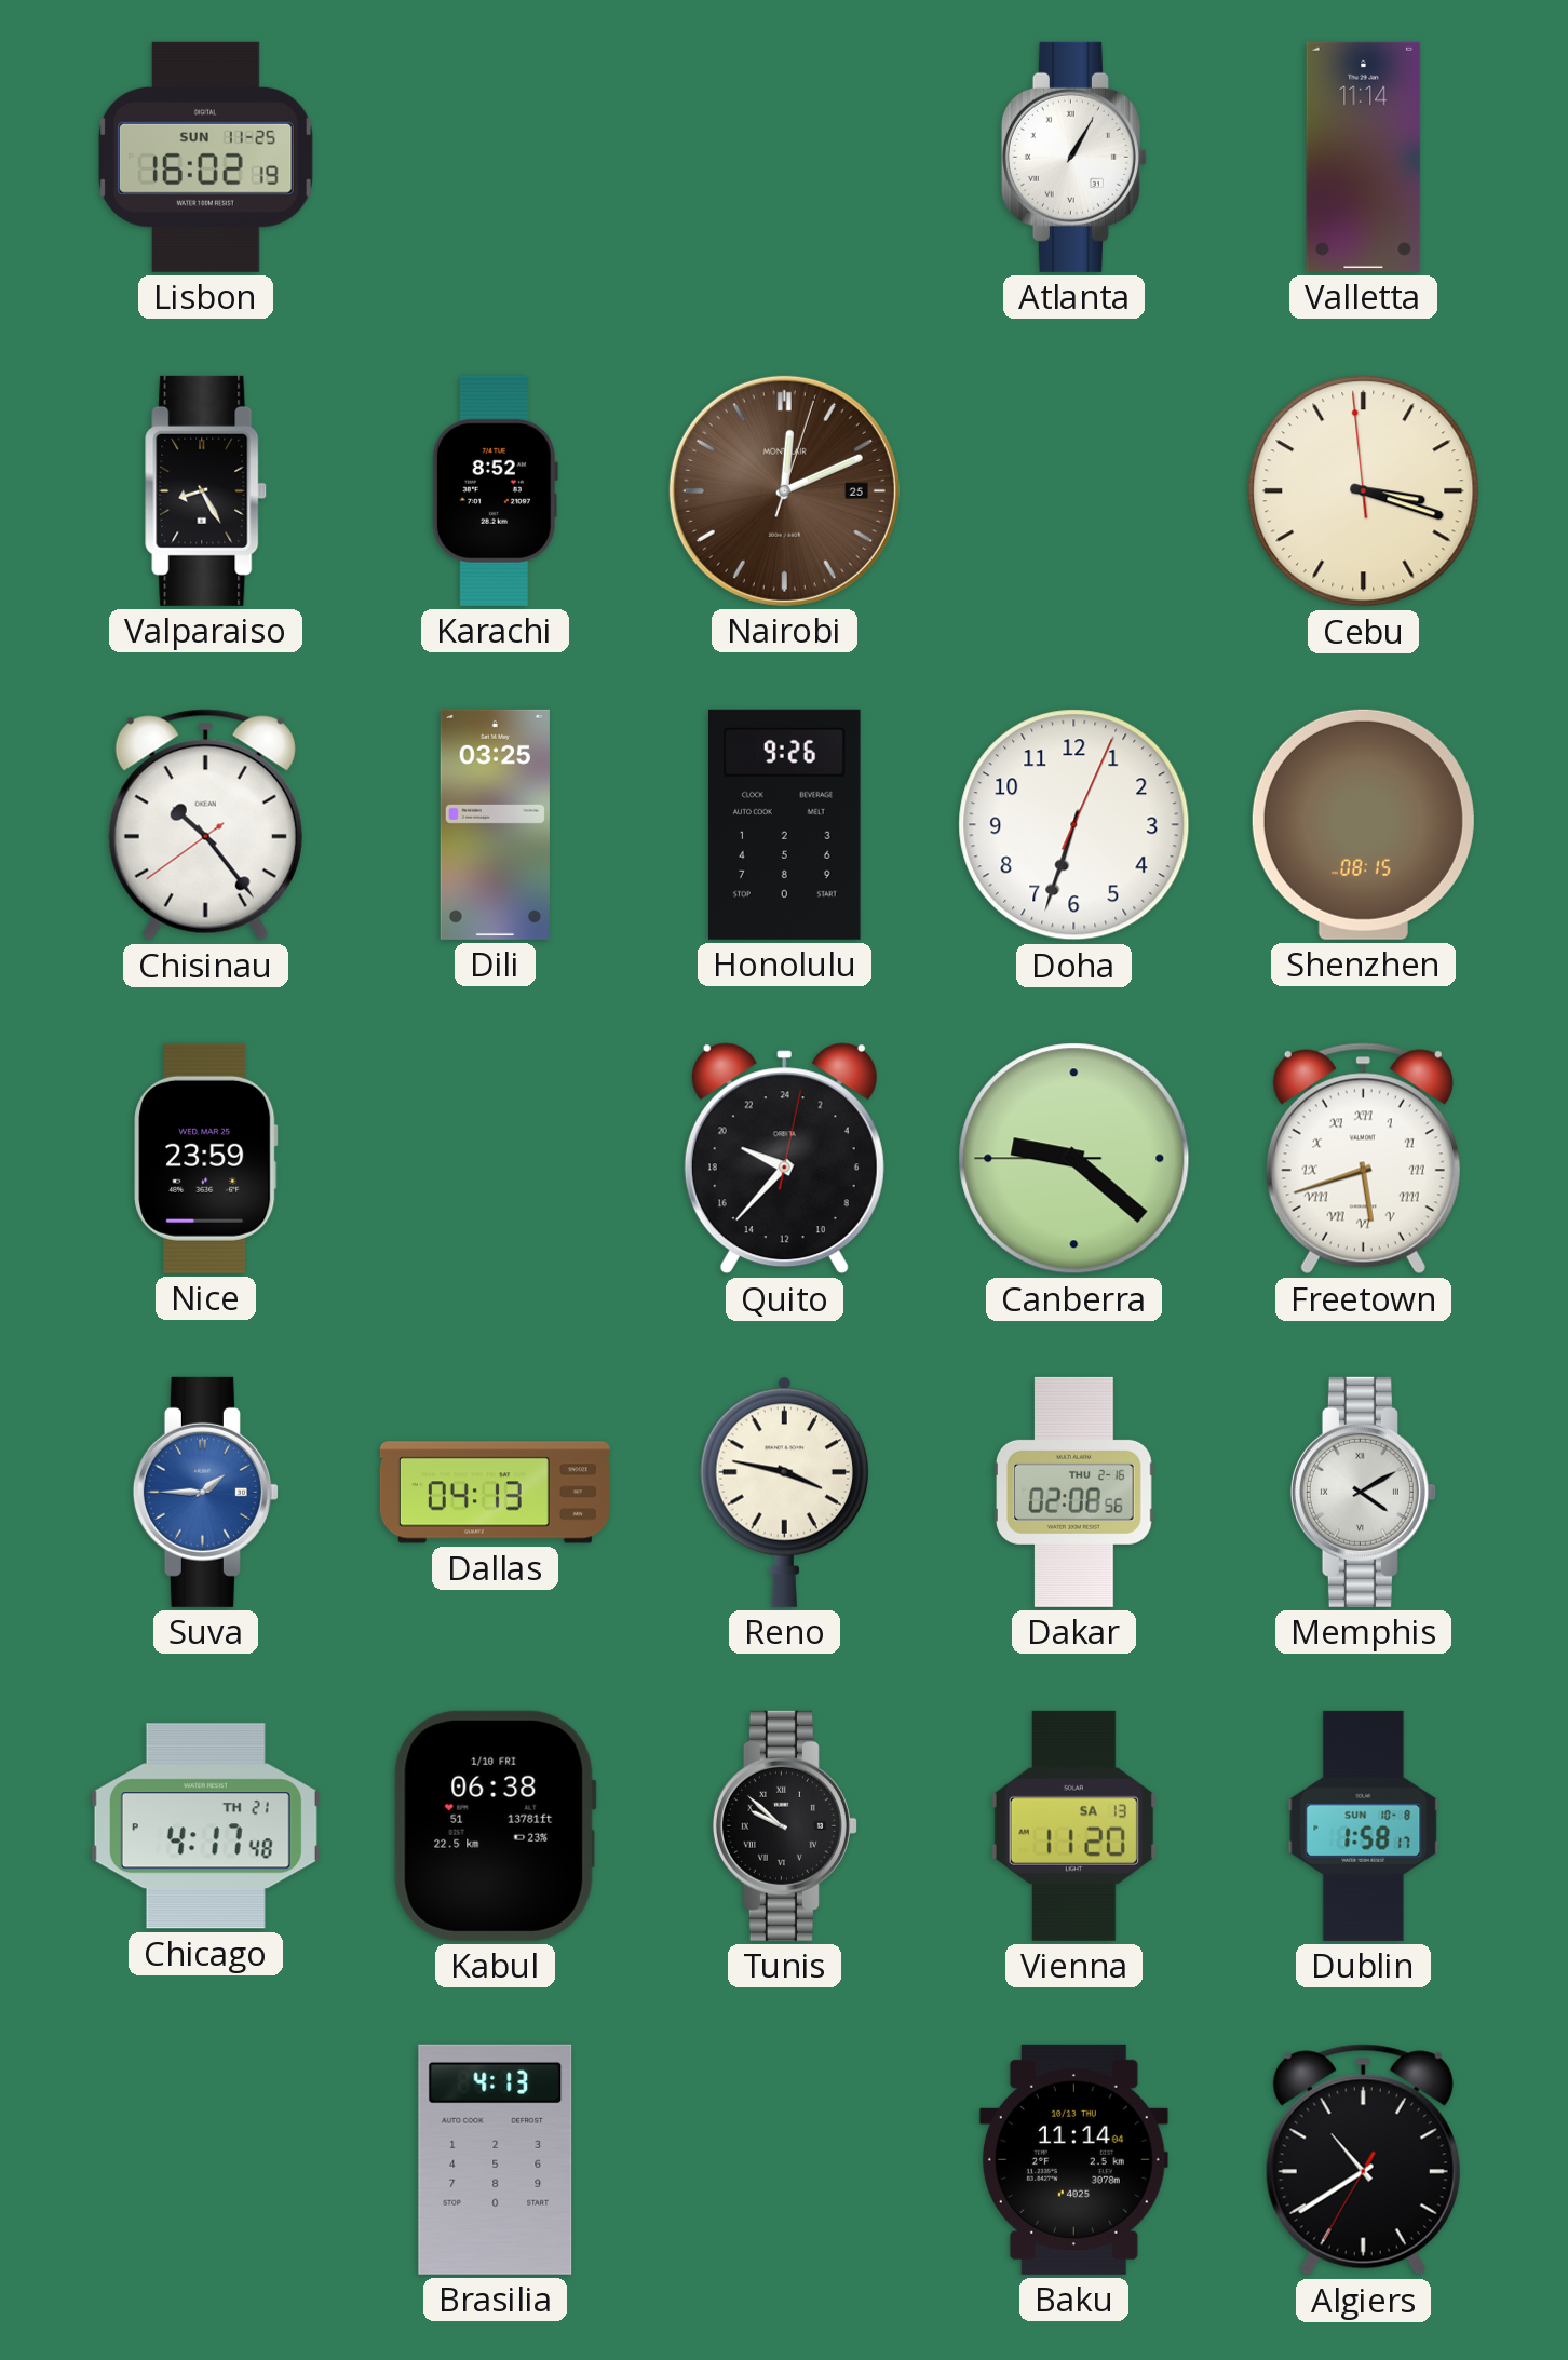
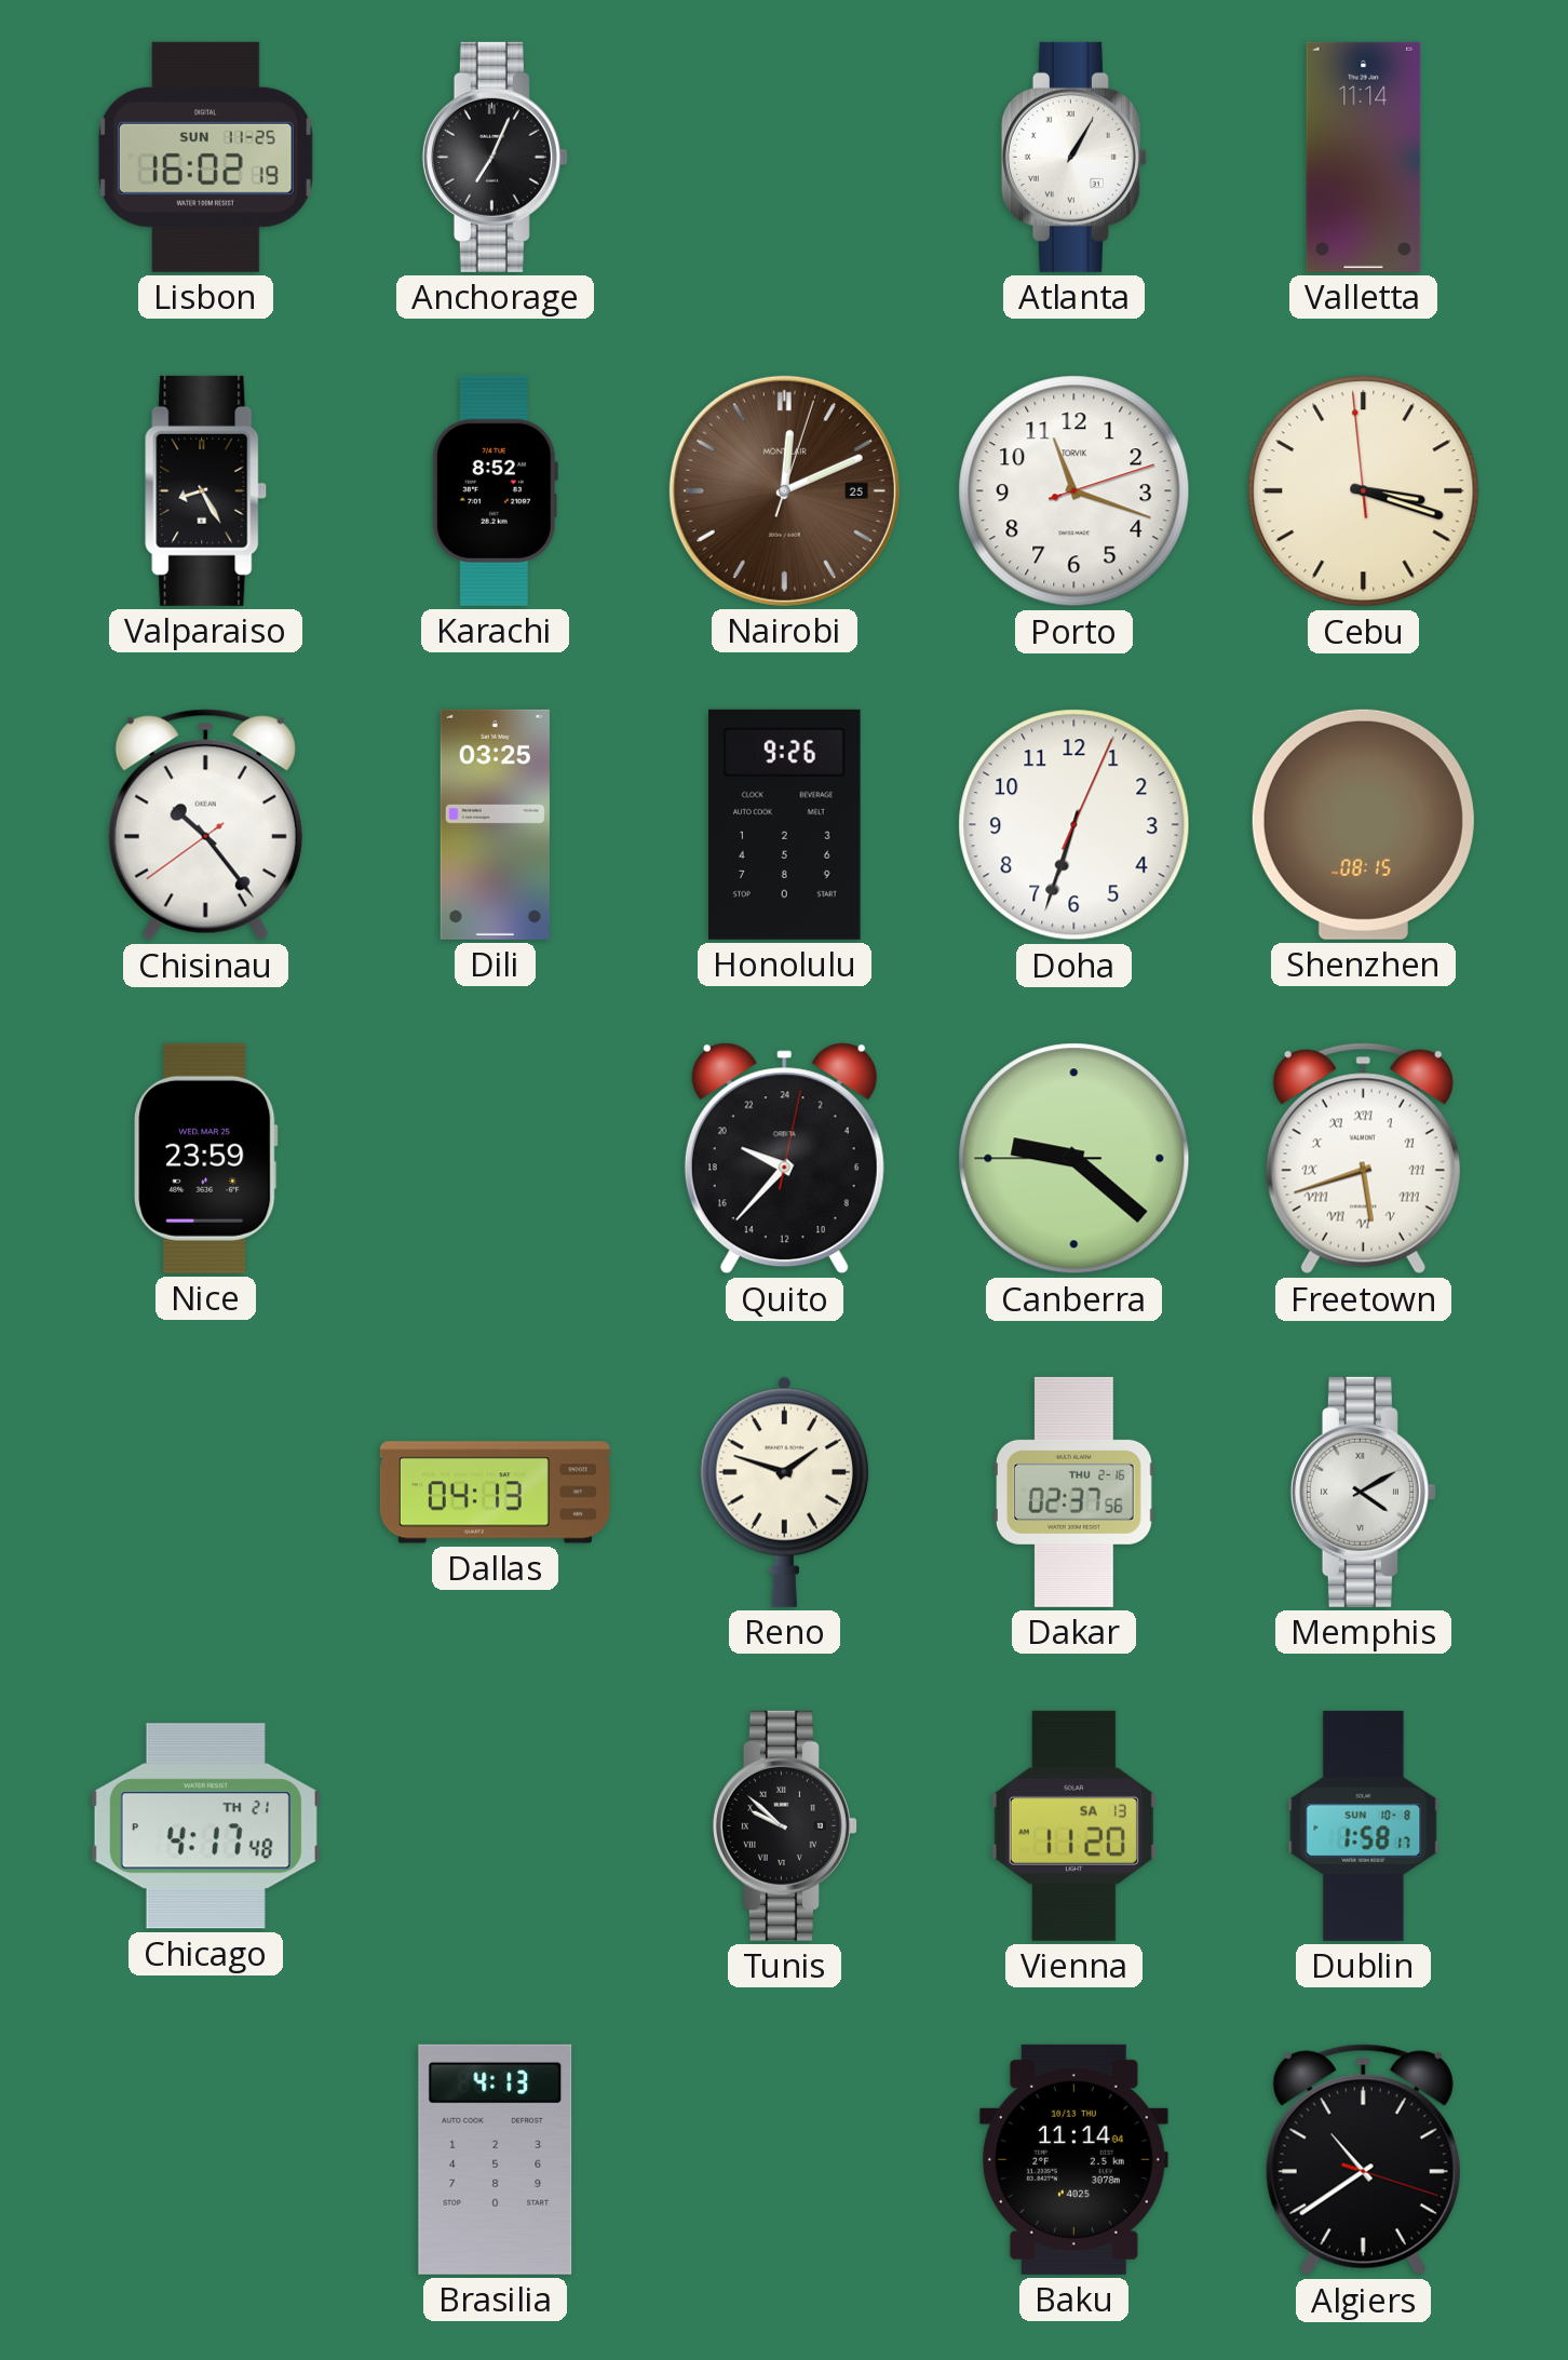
Anchorage: none -> 7:04 (495, 157)
Porto: none -> 11:18 (1074, 491)
Suva: 1:45 -> none (205, 1492)
Reno: 3:47 -> 1:48 (784, 1492)
Dakar: 02:08 -> 02:37 (1074, 1492)
Kabul: 06:38 -> none (495, 1825)
Algiers: 10:39:35 -> 10:39:18 (1363, 2160)
